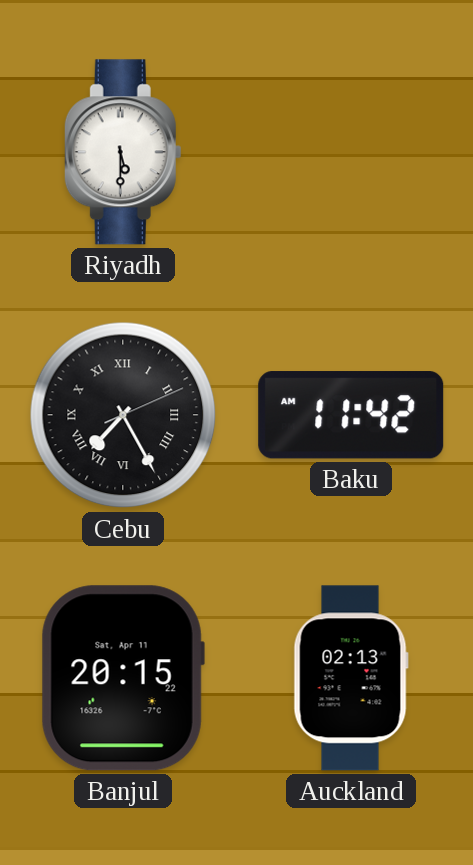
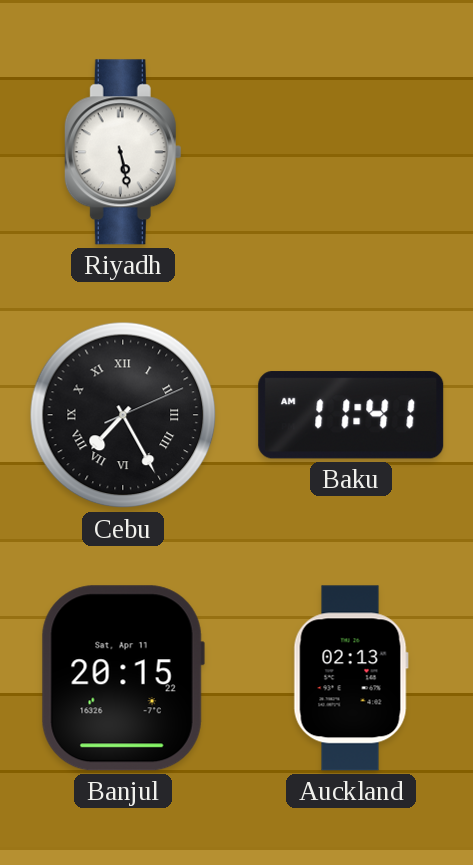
Riyadh: 5:30 -> 5:28 (123, 152)
Baku: 11:42 -> 11:41 (351, 415)
